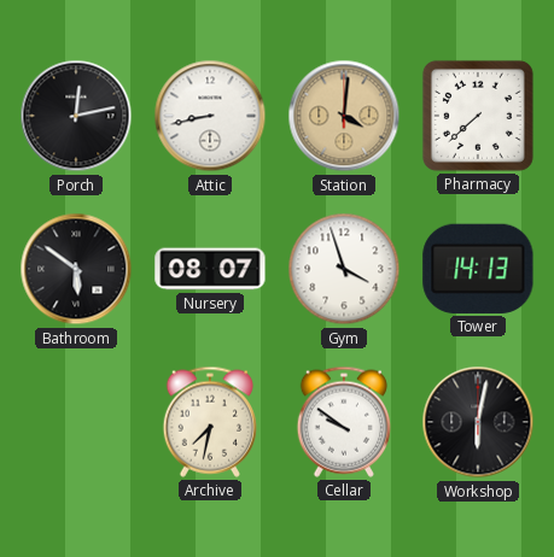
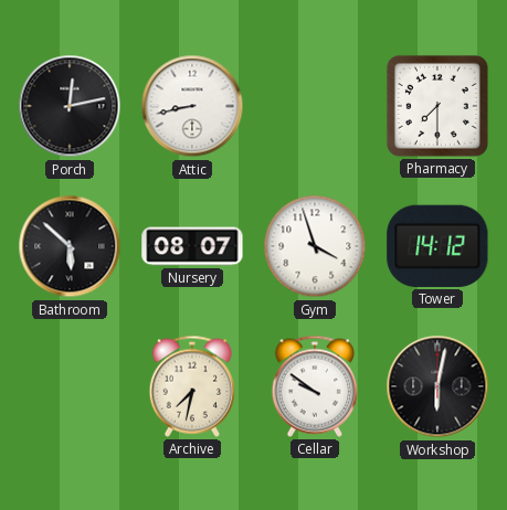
Station: 4:01 -> none (344, 116)
Pharmacy: 7:38 -> 7:30 (437, 106)
Bathroom: 5:51 -> 5:52 (70, 246)
Tower: 14:13 -> 14:12 (437, 246)
